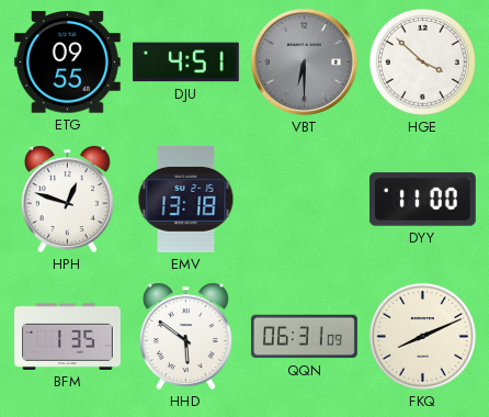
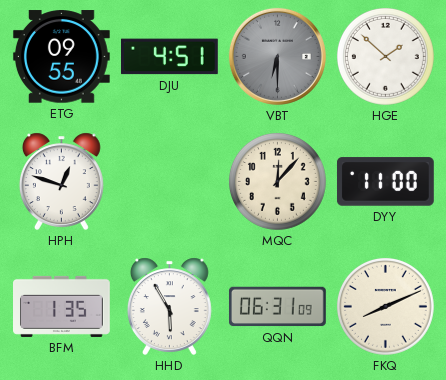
HGE: 3:52 -> 1:52 (385, 56)
EMV: 13:18 -> none (186, 199)
MQC: none -> 12:07 (277, 181)
HHD: 5:51 -> 5:55 (169, 306)
